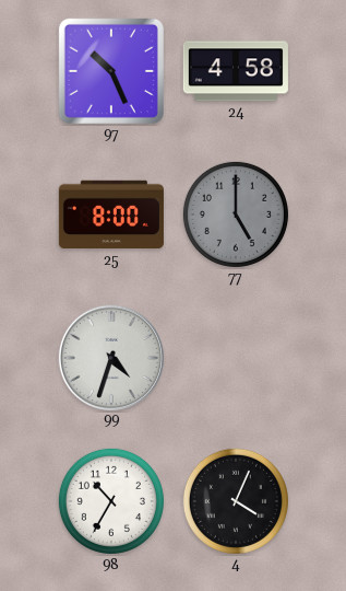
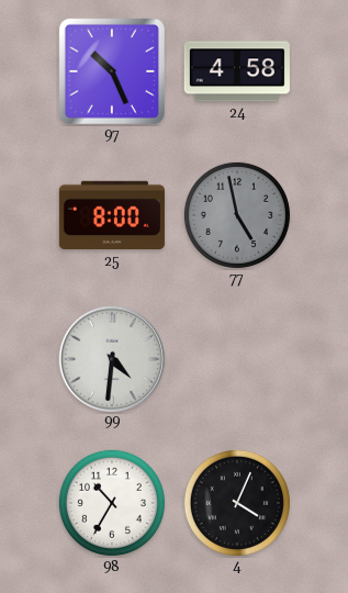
77: 5:00 -> 4:58 (237, 215)
99: 4:33 -> 4:31 (111, 358)
